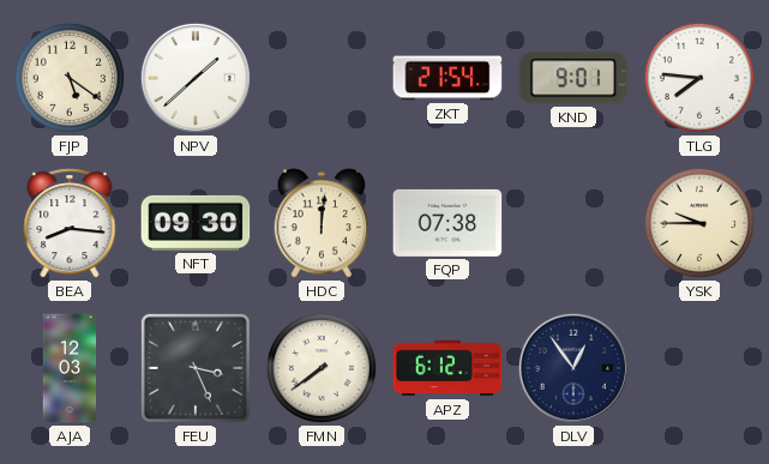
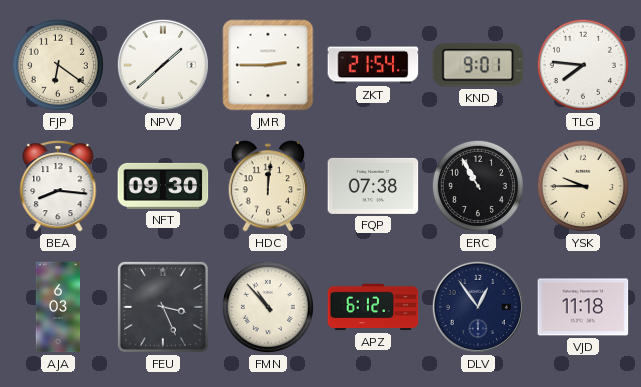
FJP: 5:21 -> 6:21 (58, 65)
JMR: none -> 2:45 (268, 65)
ERC: none -> 10:55 (478, 186)
AJA: 12:03 -> 6:03 (58, 307)
FMN: 7:39 -> 10:53 (268, 307)
VJD: none -> 11:18 (583, 307)
